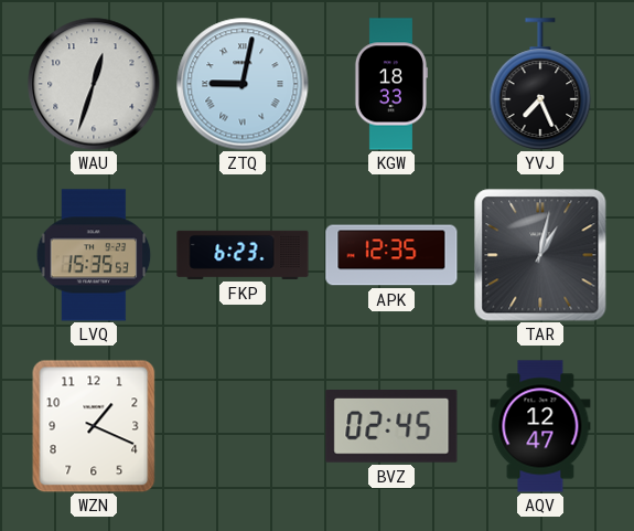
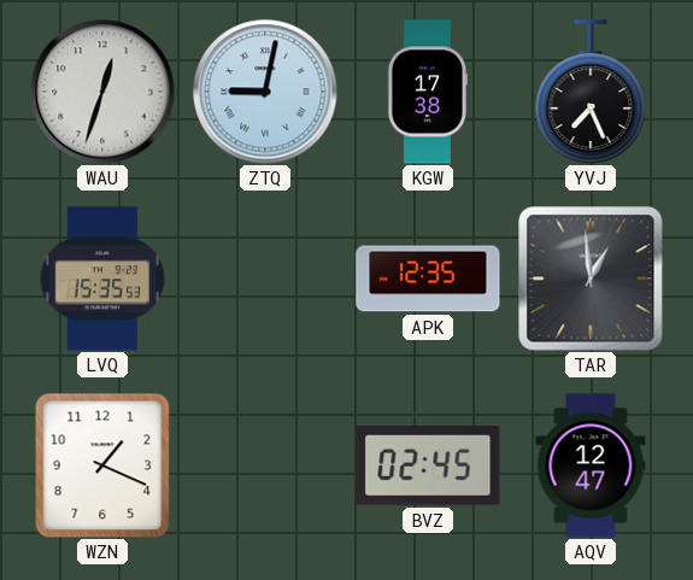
KGW: 18:33 -> 17:38 (427, 92)
FKP: 6:23 -> none (243, 255)
TAR: 1:02 -> 12:59 (591, 279)
